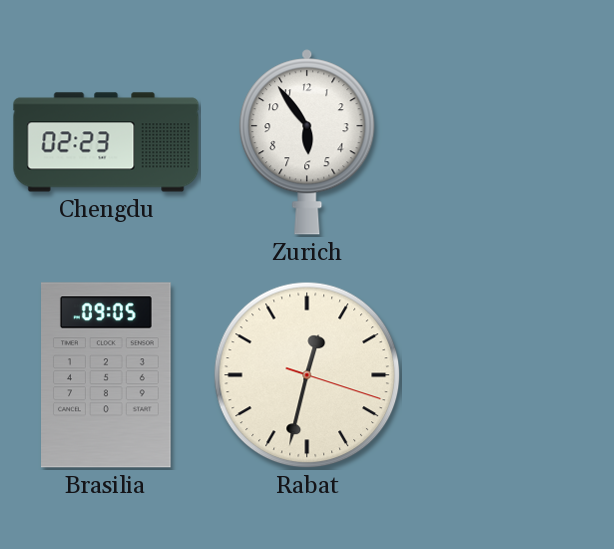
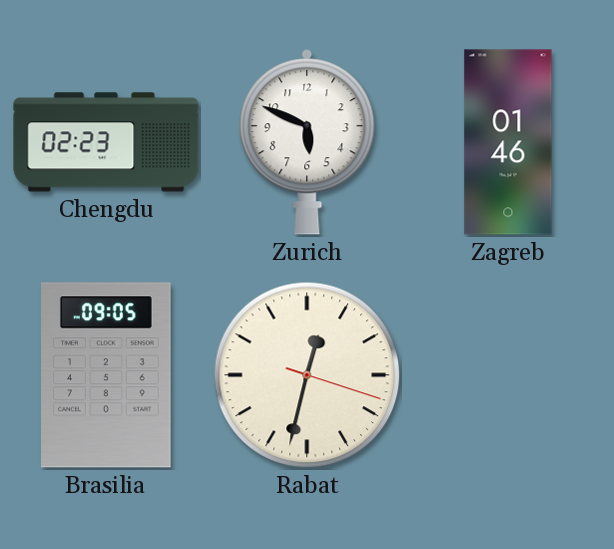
Zurich: 5:54 -> 5:49 (307, 142)
Zagreb: none -> 01:46 (508, 142)
